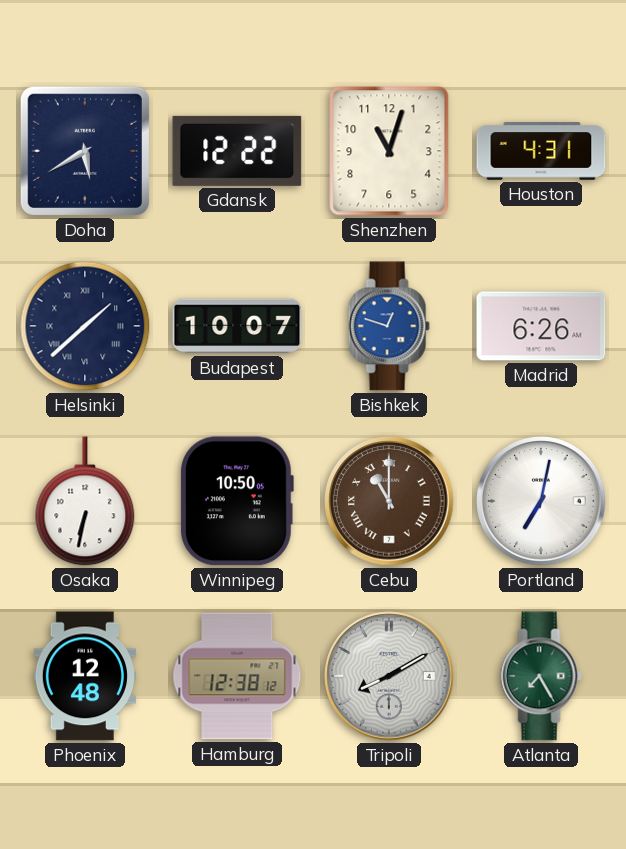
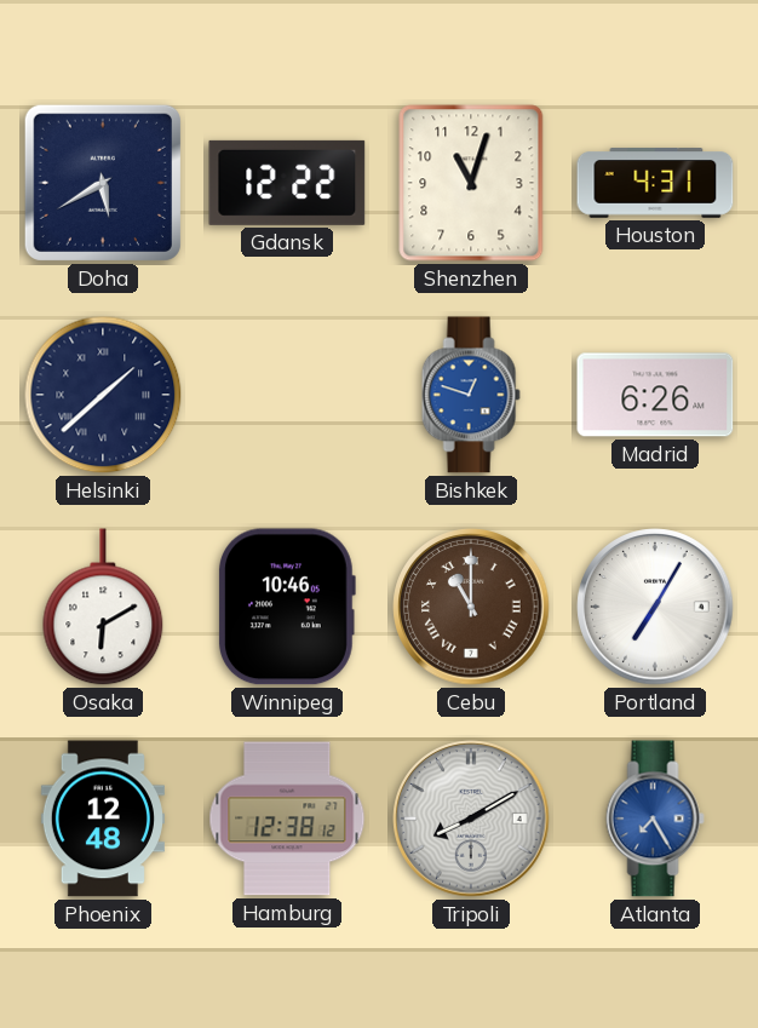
Budapest: 10:07 -> none (237, 326)
Osaka: 6:32 -> 6:10 (103, 607)
Winnipeg: 10:50 -> 10:46 (287, 607)
Portland: 7:02 -> 7:05 (655, 607)
Atlanta dial: green -> blue (655, 819)
